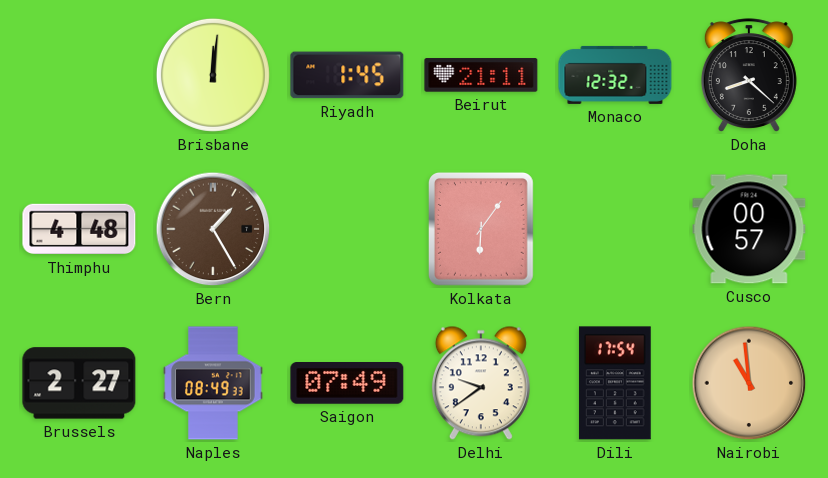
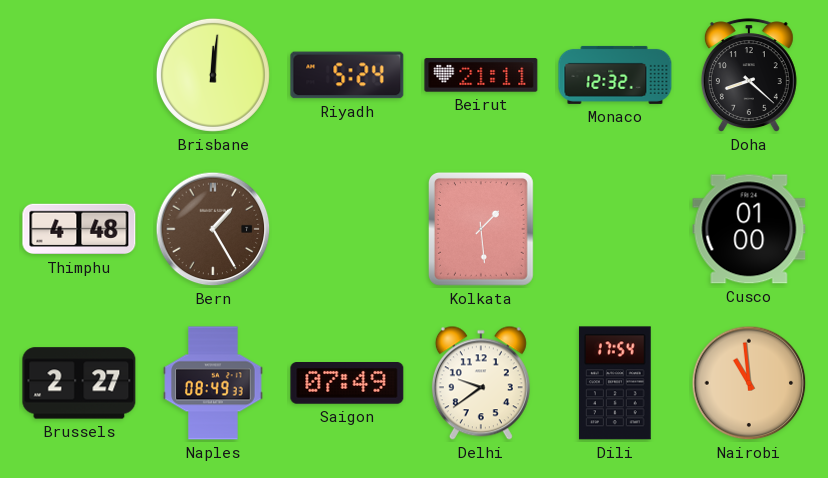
Riyadh: 1:45 -> 5:24 (347, 75)
Kolkata: 6:06 -> 1:29 (481, 229)
Cusco: 00:57 -> 01:00 (749, 229)
